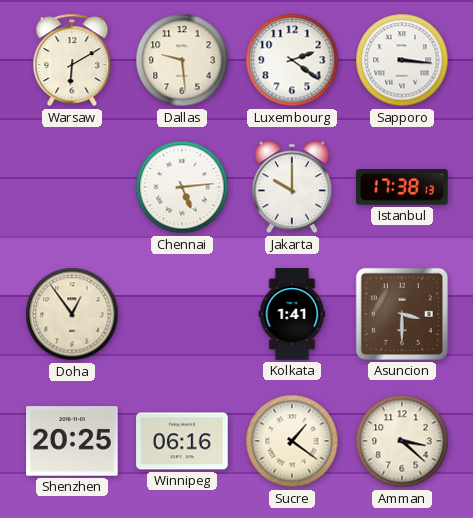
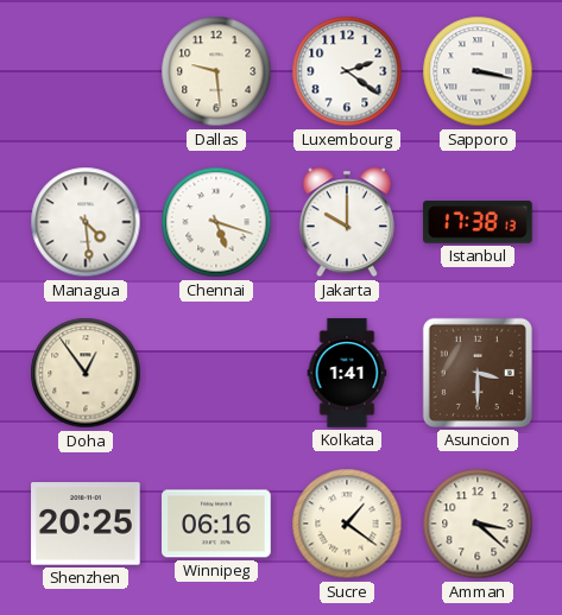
Warsaw: 6:10 -> none (72, 60)
Sapporo: 3:16 -> 3:17 (478, 71)
Managua: none -> 4:29 (86, 222)
Chennai: 5:14 -> 5:18 (216, 222)
